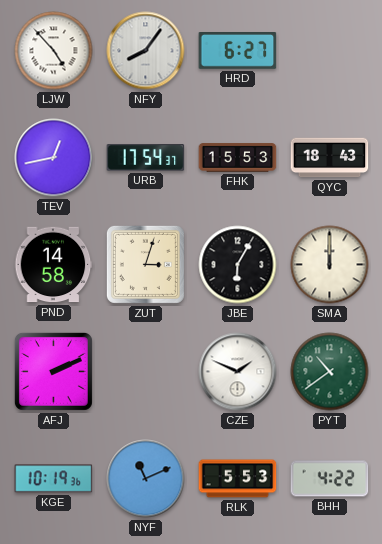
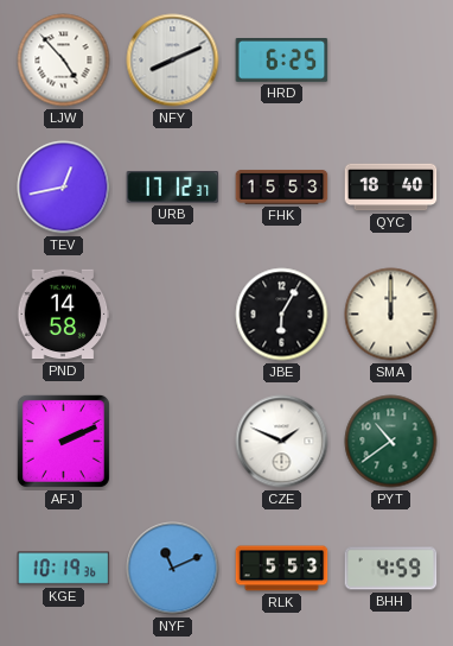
NFY: 8:06 -> 8:11 (173, 61)
HRD: 6:27 -> 6:25 (282, 61)
URB: 17:54 -> 17:12 (173, 188)
QYC: 18:43 -> 18:40 (391, 188)
ZUT: 3:03 -> none (145, 264)
BHH: 4:22 -> 4:59 (391, 569)
